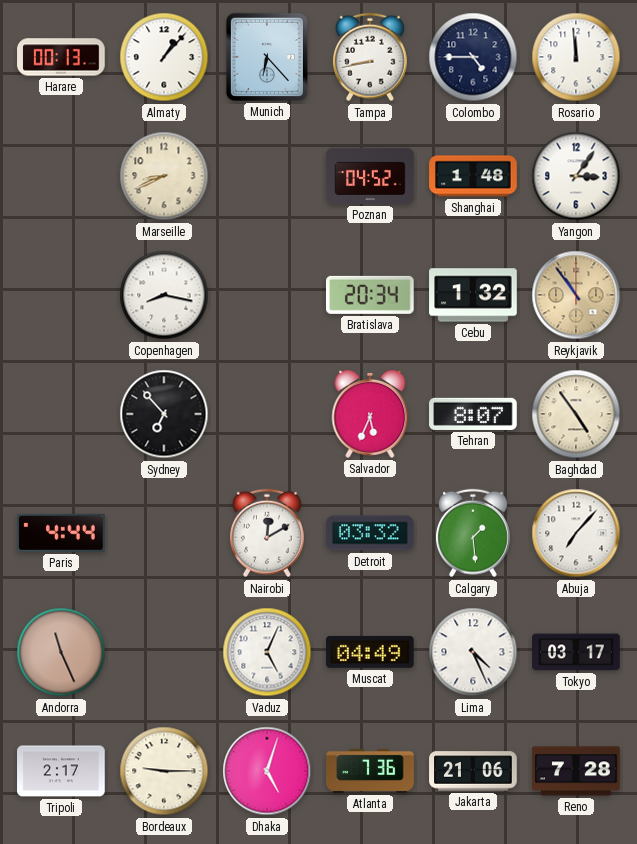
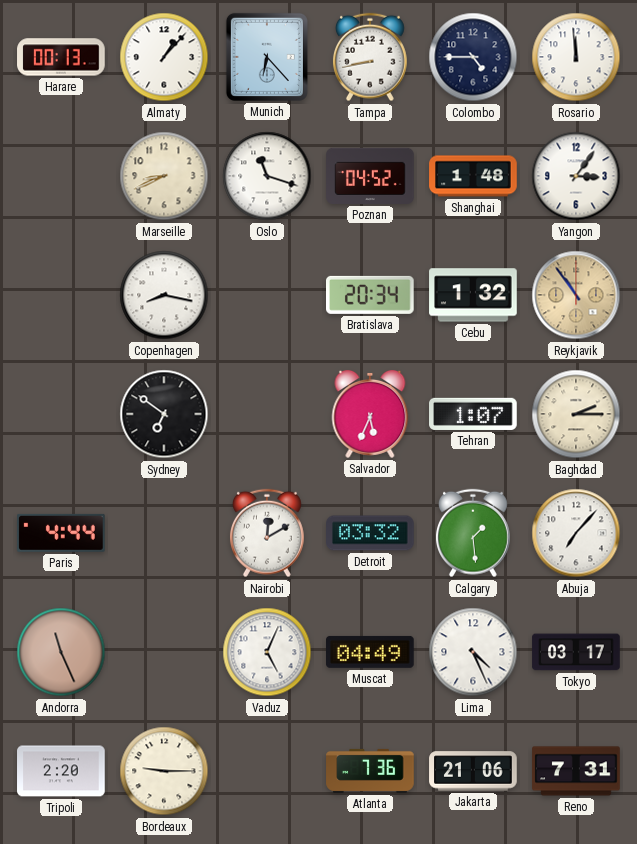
Oslo: none -> 11:18 (267, 176)
Sydney: 6:53 -> 6:51 (164, 414)
Tehran: 8:07 -> 1:07 (473, 414)
Baghdad: 4:54 -> 2:15 (576, 414)
Tripoli: 2:17 -> 2:20 (61, 771)
Dhaka: 5:03 -> none (267, 771)
Reno: 7:28 -> 7:31 (576, 771)
